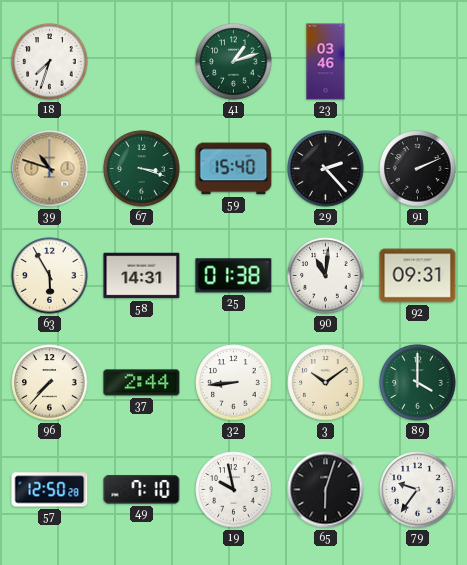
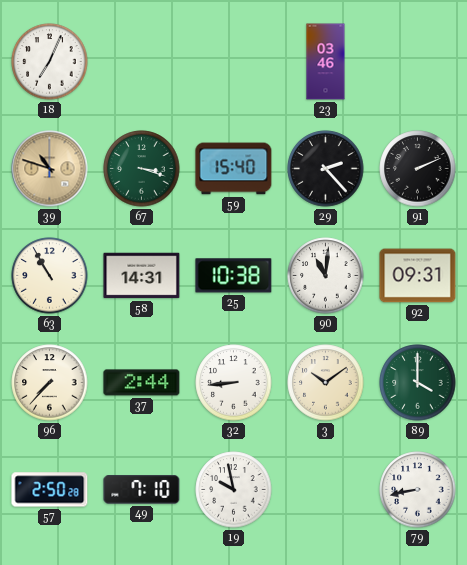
18: 7:33 -> 7:04 (50, 62)
41: 1:12 -> none (234, 62)
63: 5:55 -> 10:55 (50, 276)
25: 01:38 -> 10:38 (234, 276)
57: 12:50 -> 2:50 (50, 490)
65: 6:03 -> none (326, 490)
79: 9:36 -> 8:43 (418, 490)
